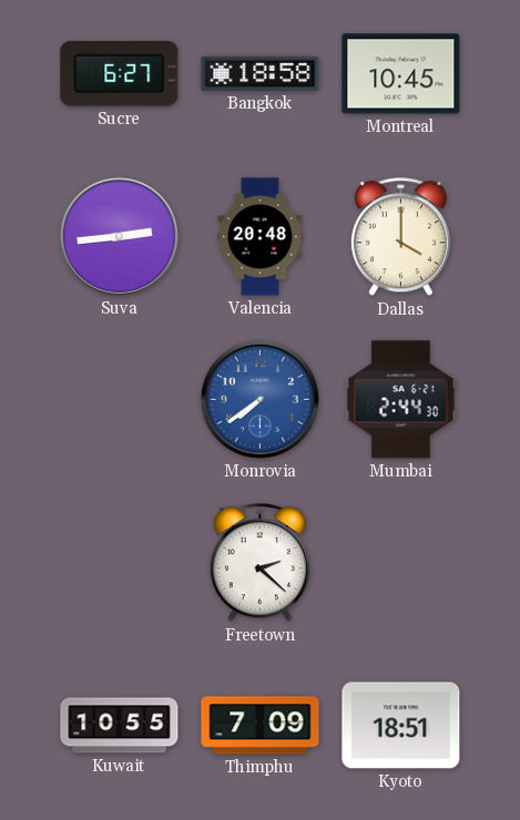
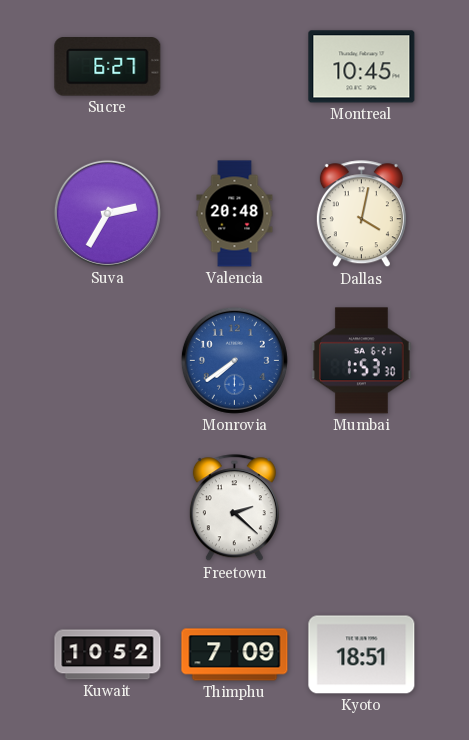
Bangkok: 18:58 -> none (261, 73)
Suva: 2:44 -> 2:35 (107, 213)
Dallas: 4:00 -> 4:02 (361, 214)
Mumbai: 2:44 -> 1:53 (362, 361)
Kuwait: 10:55 -> 10:52 (108, 655)
